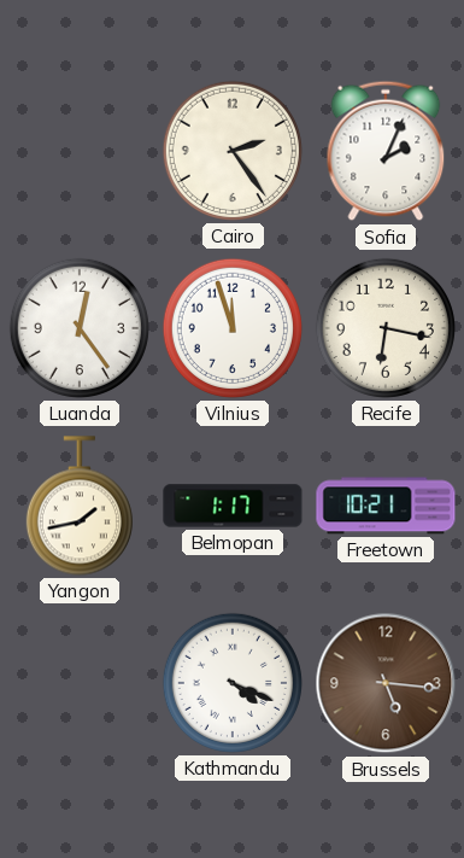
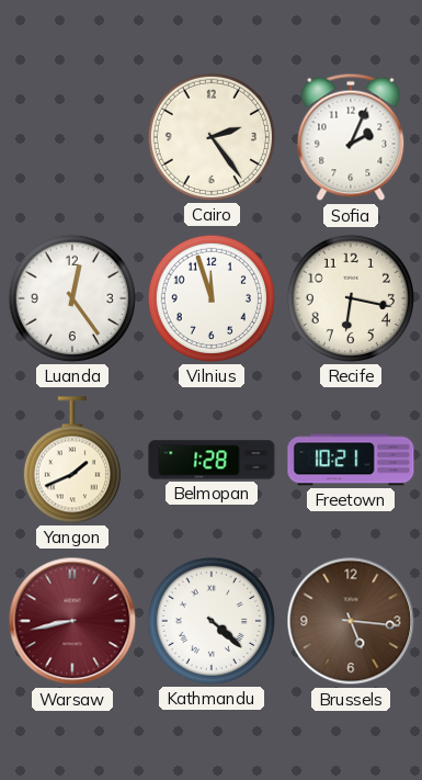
Yangon: 1:43 -> 1:41 (72, 460)
Belmopan: 1:17 -> 1:28 (212, 460)
Warsaw: none -> 8:43 (72, 621)
Kathmandu: 4:19 -> 4:22 (212, 621)
